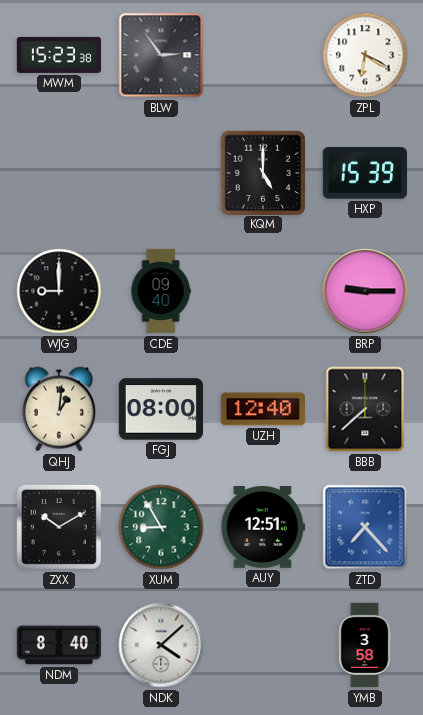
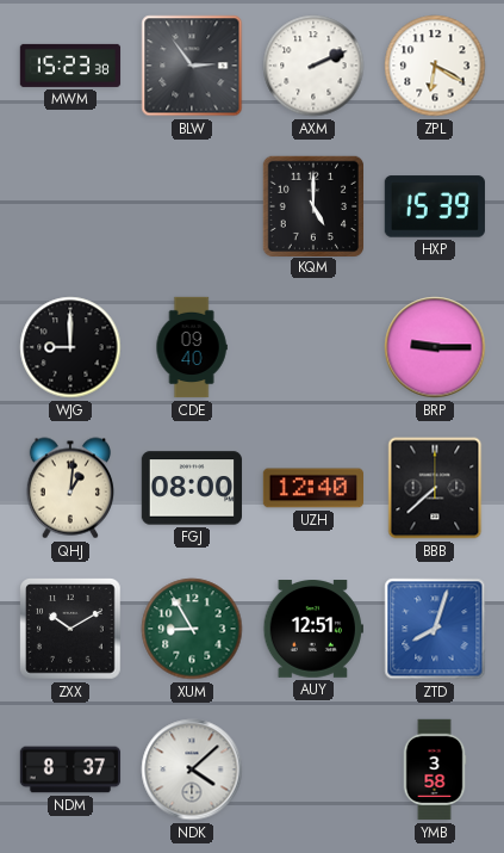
AXM: none -> 2:11 (313, 66)
ZTD: 7:23 -> 8:03 (435, 629)
NDM: 8:40 -> 8:37 (70, 769)
